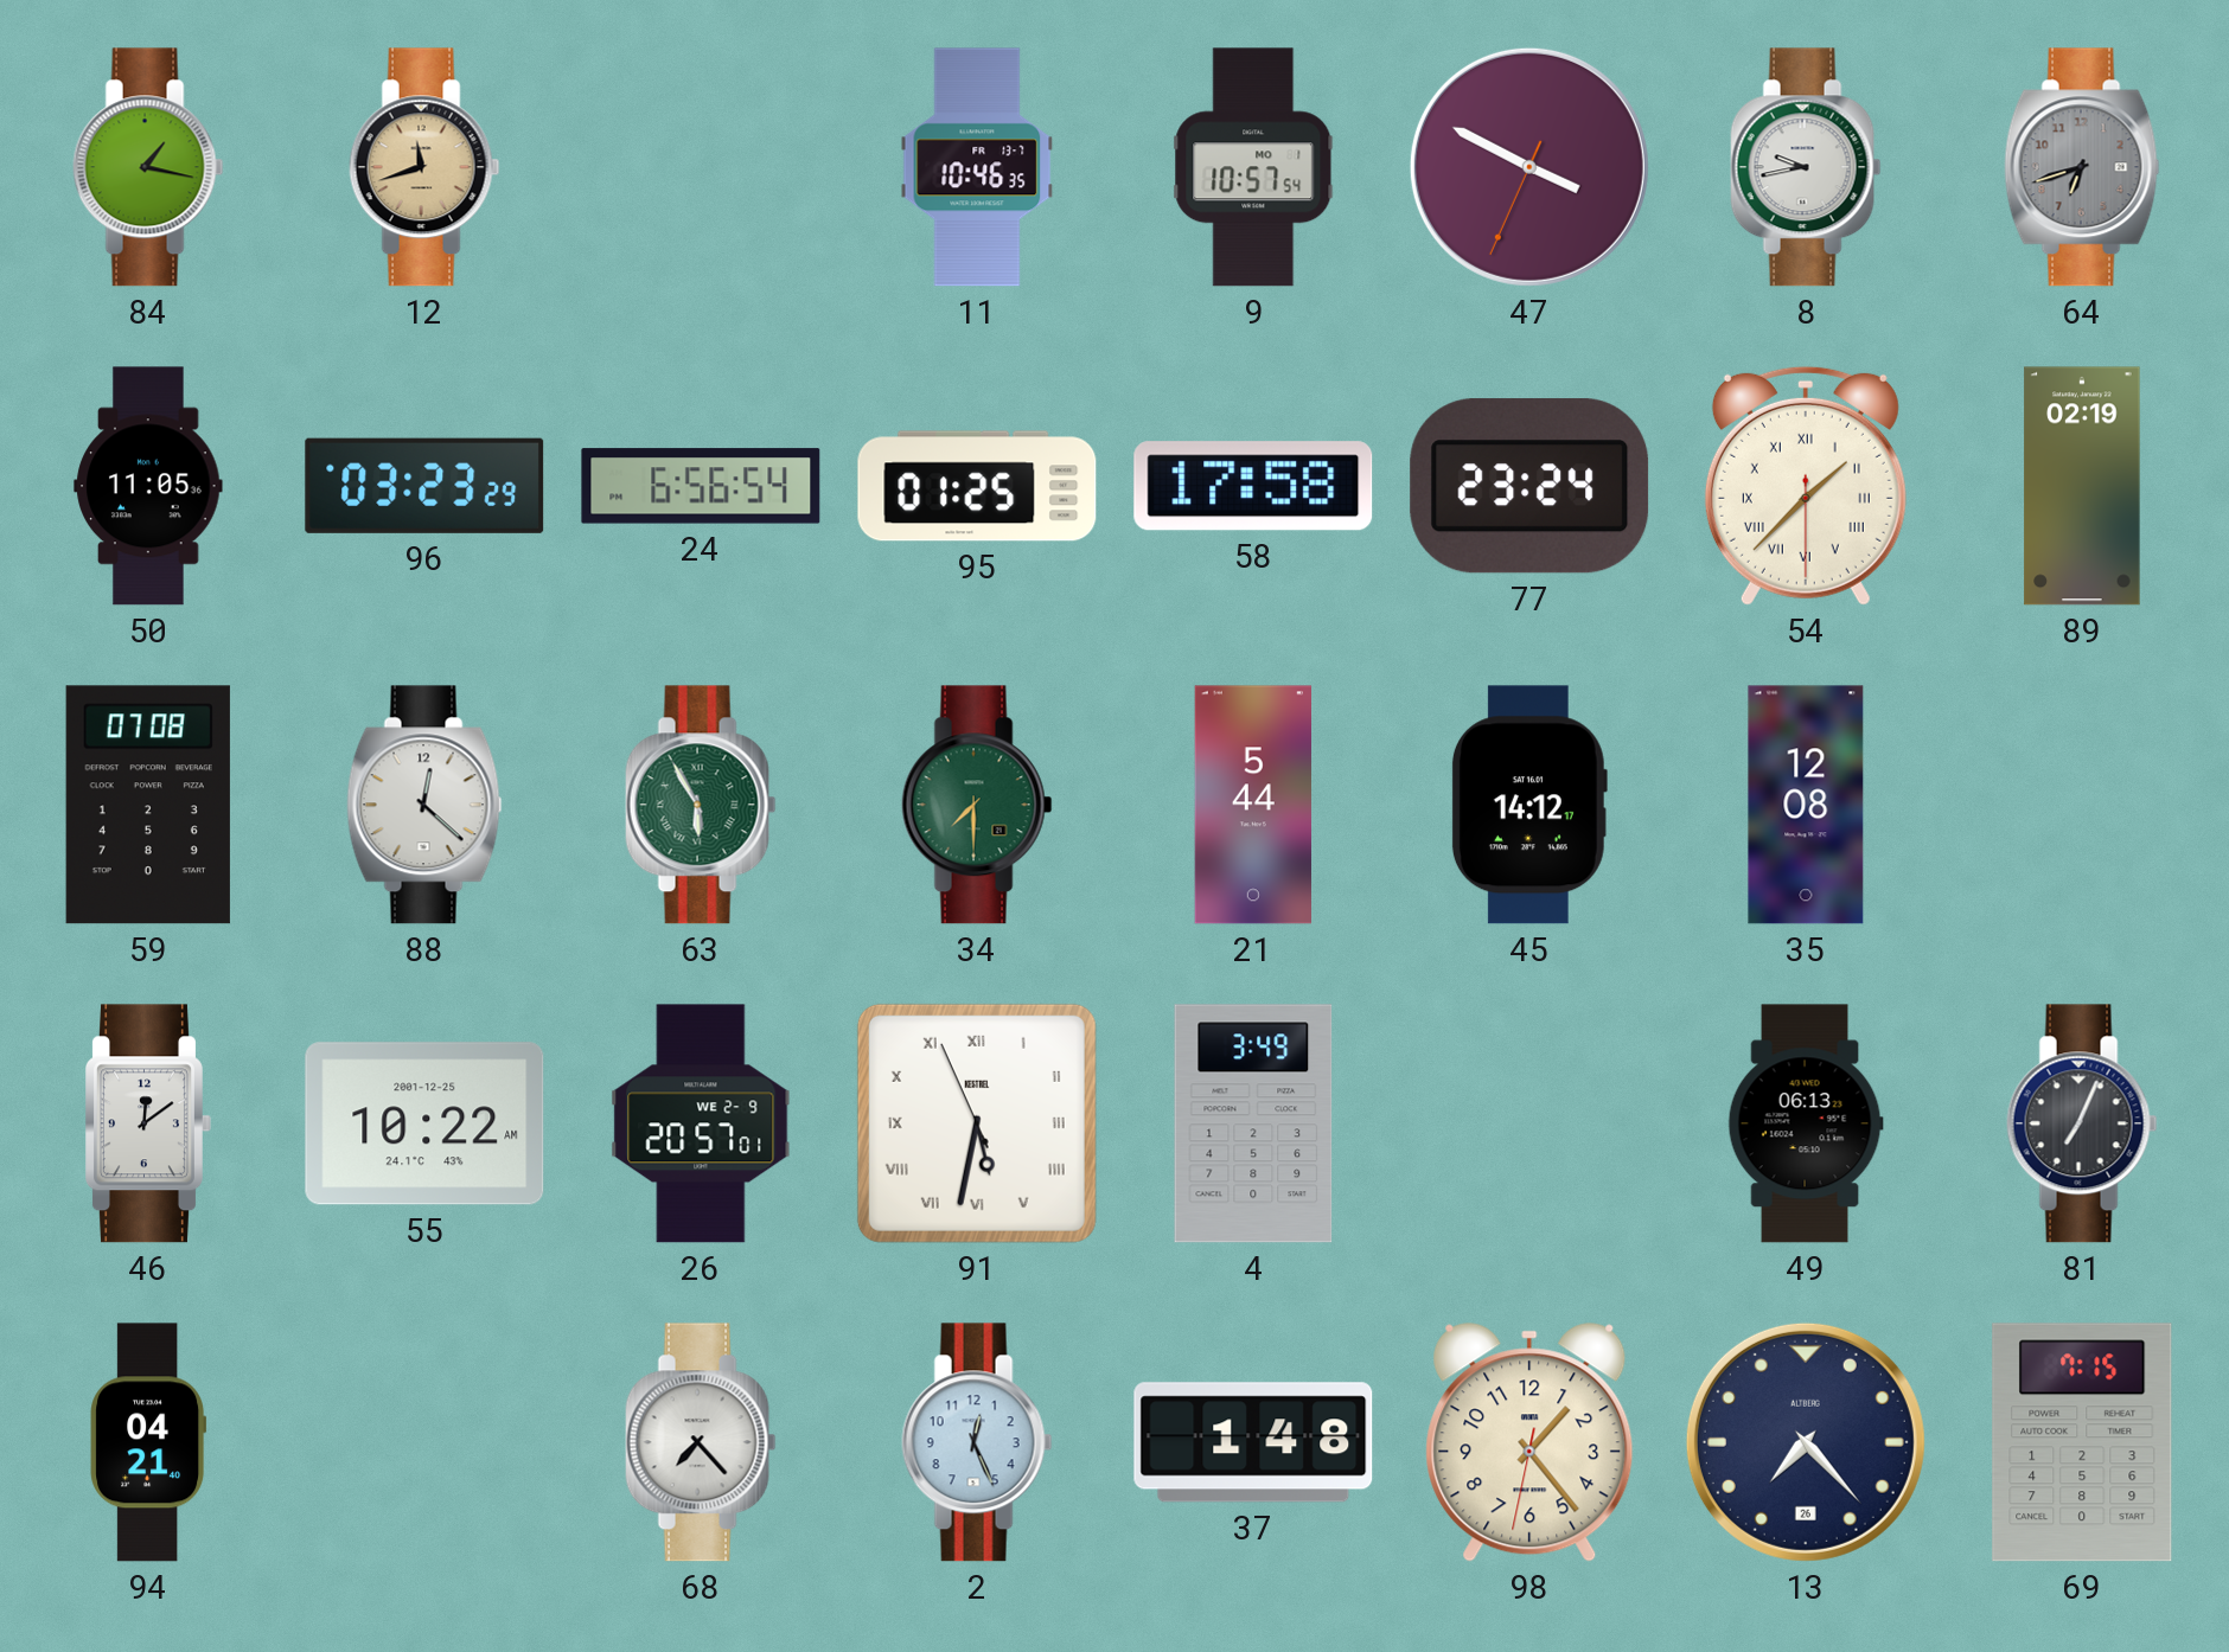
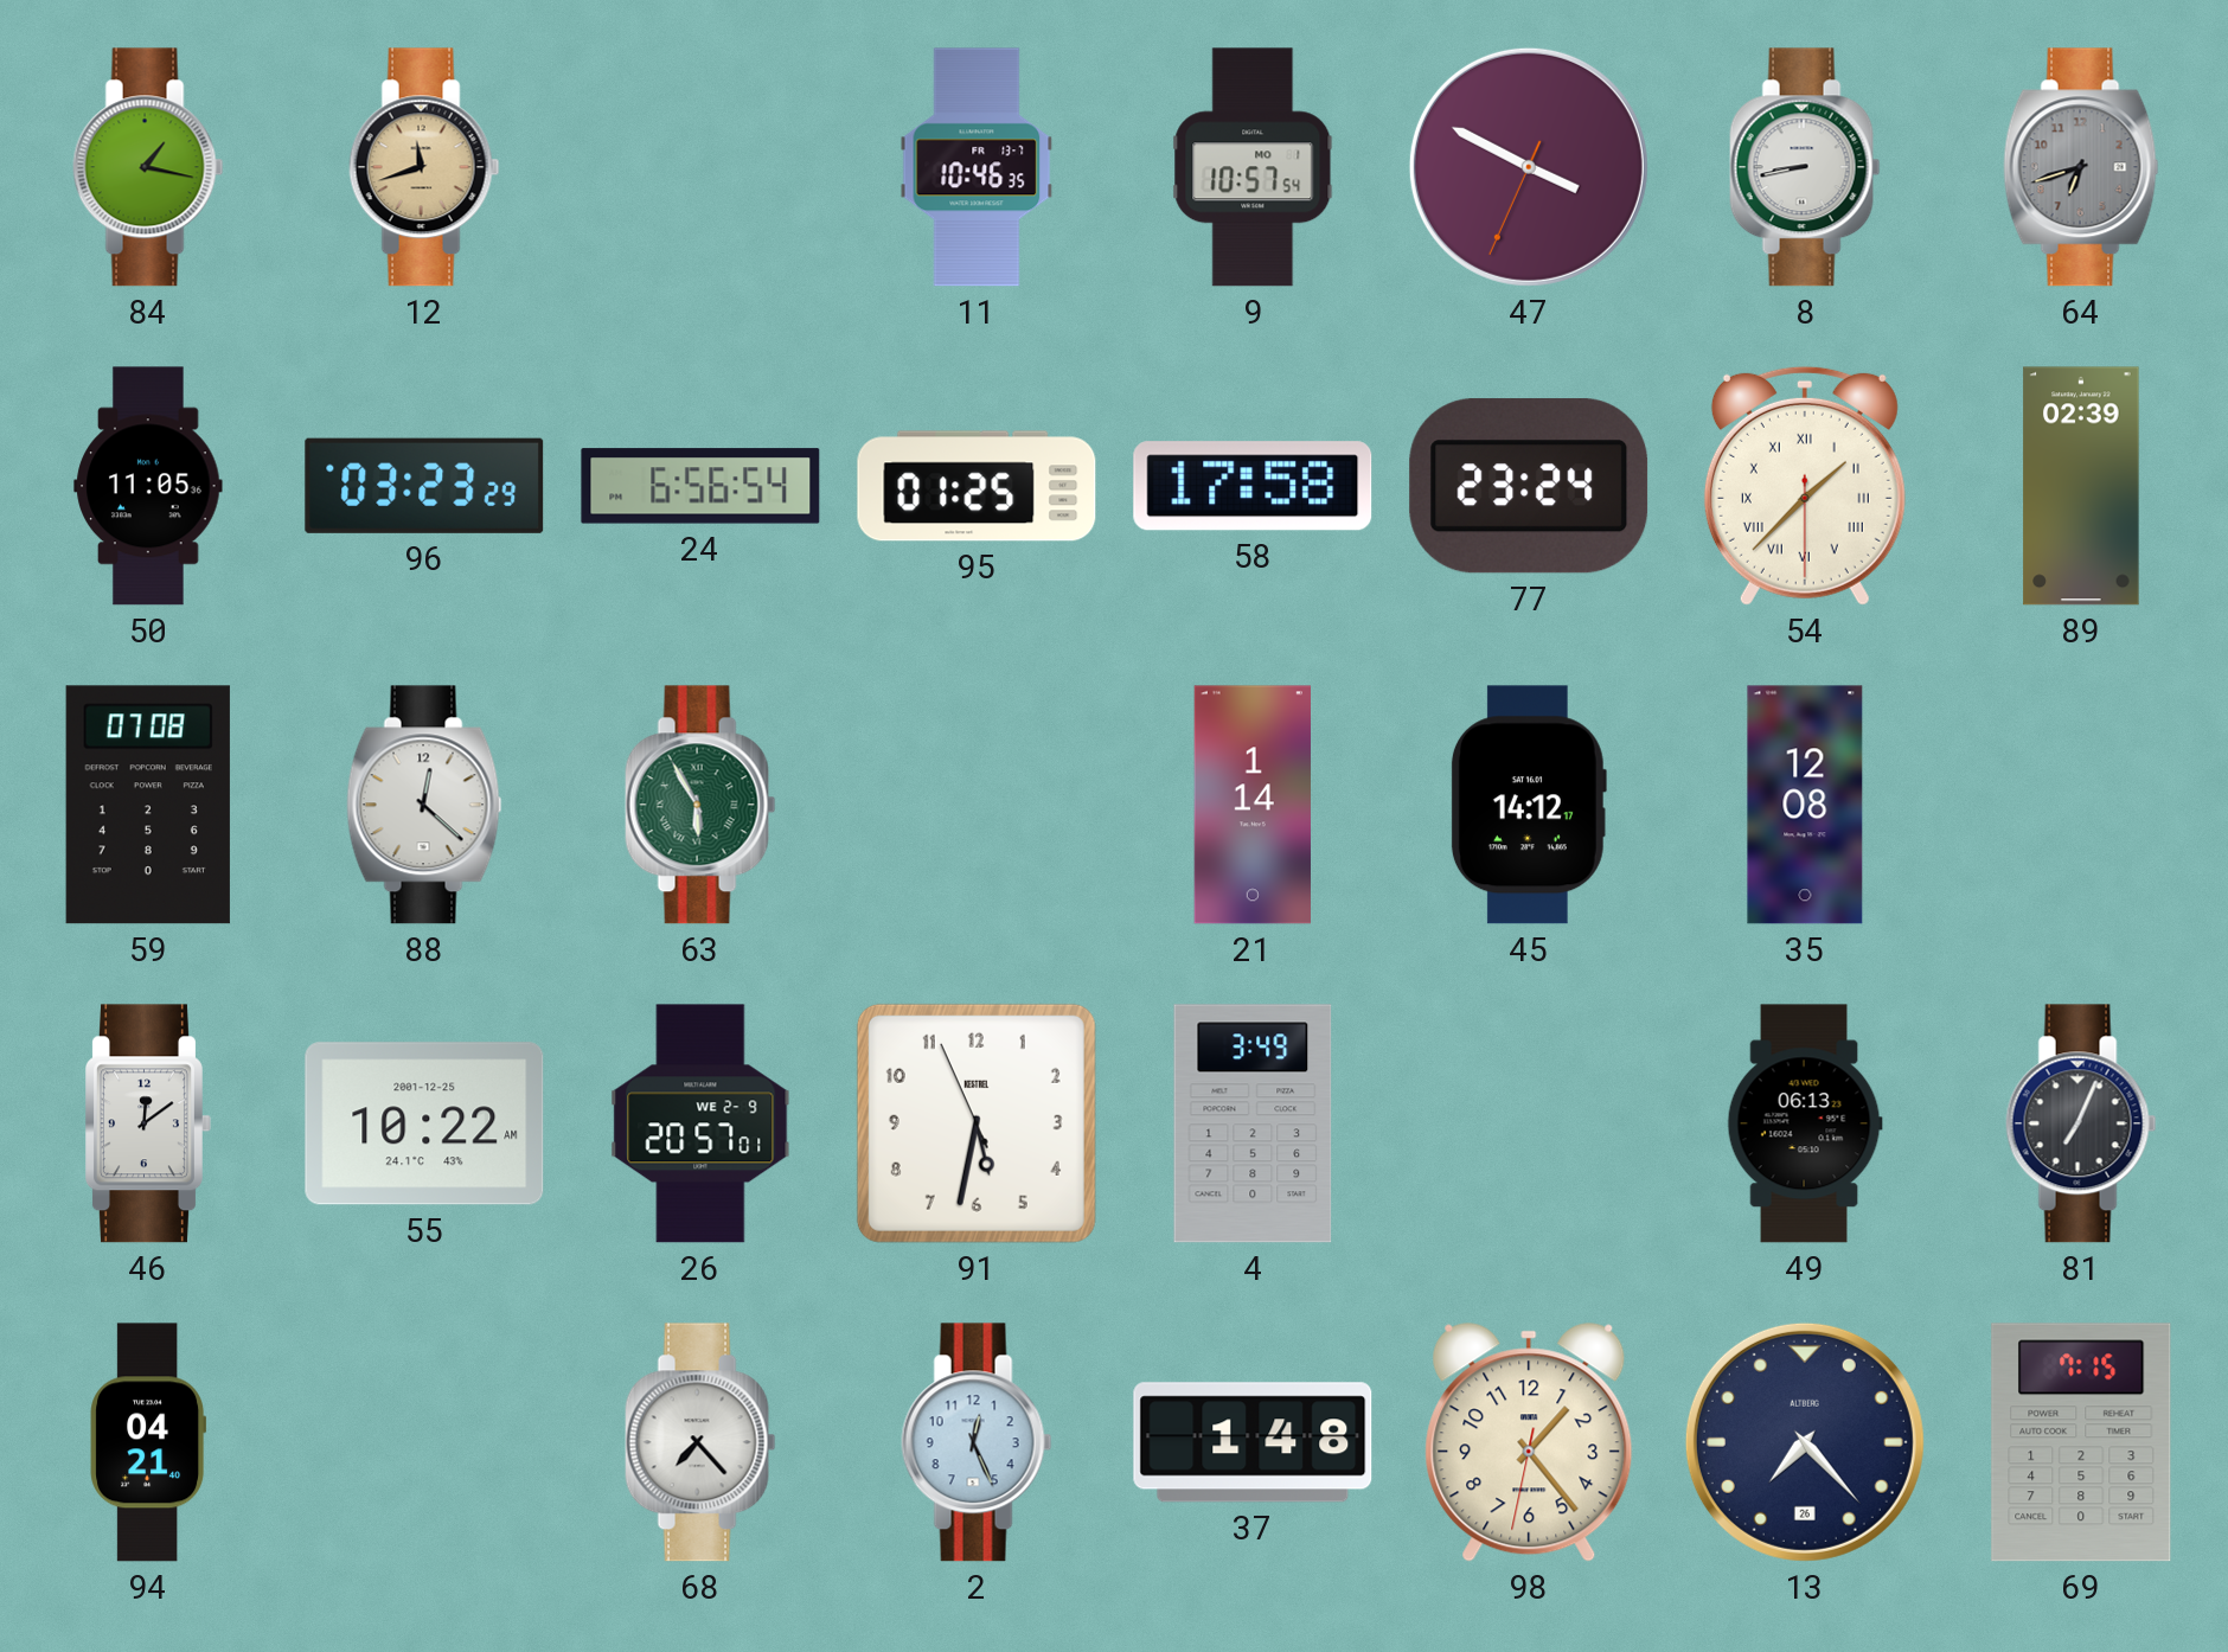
8: 9:43 -> 8:43 (1805, 167)
89: 02:19 -> 02:39 (2081, 486)
34: 7:30 -> none (977, 805)
21: 5:44 -> 1:14 (1251, 805)
91 numerals: Roman -> Arabic (977, 1123)
